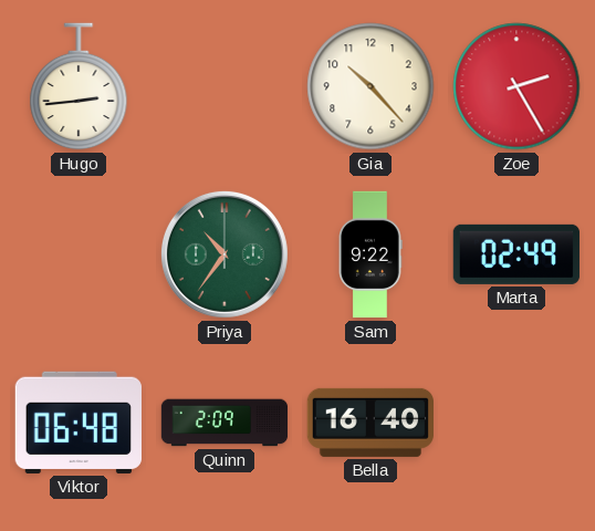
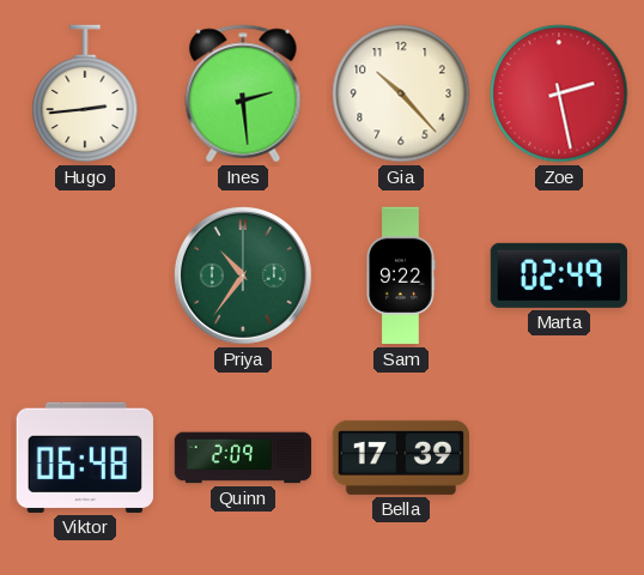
Ines: none -> 2:29 (243, 93)
Zoe: 2:25 -> 2:28 (559, 93)
Bella: 16:40 -> 17:39 (400, 458)
